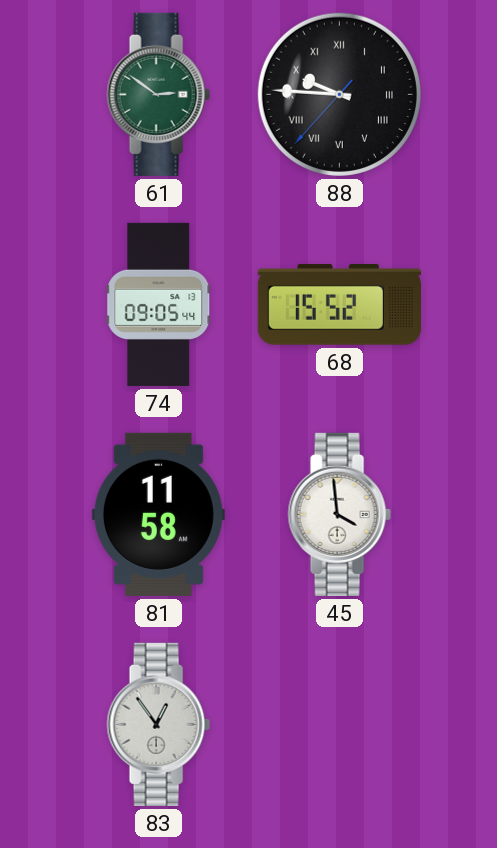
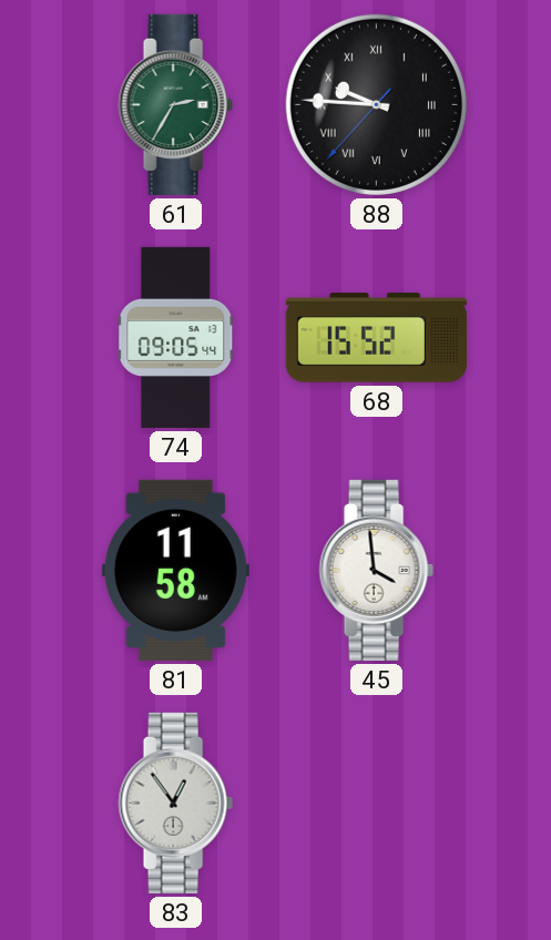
61: 2:51 -> 2:35 (175, 104)
